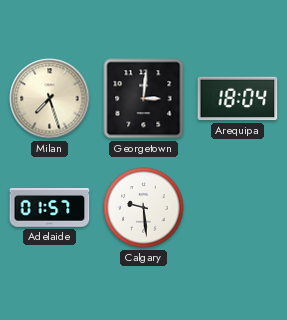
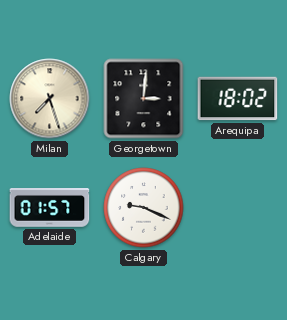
Arequipa: 18:04 -> 18:02 (238, 99)
Calgary: 9:29 -> 9:19 (144, 208)
